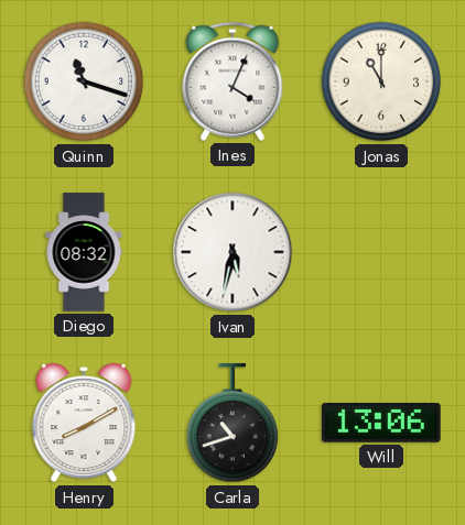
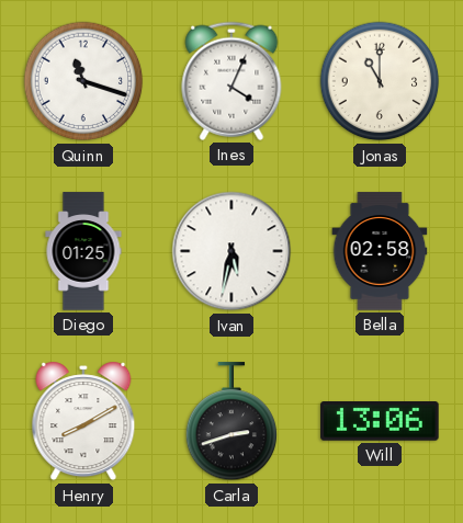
Diego: 08:32 -> 01:25 (83, 251)
Bella: none -> 02:58 (380, 251)
Carla: 10:42 -> 2:42 (231, 422)
